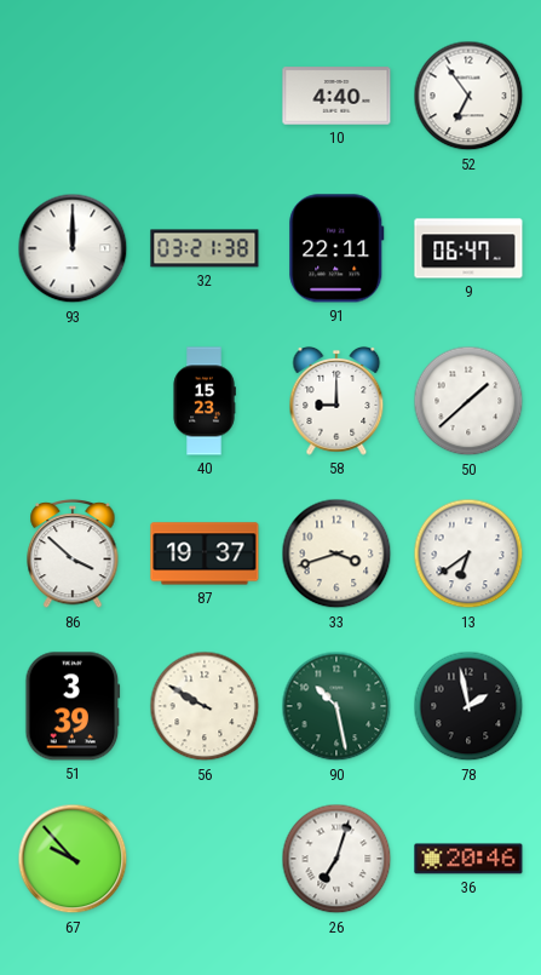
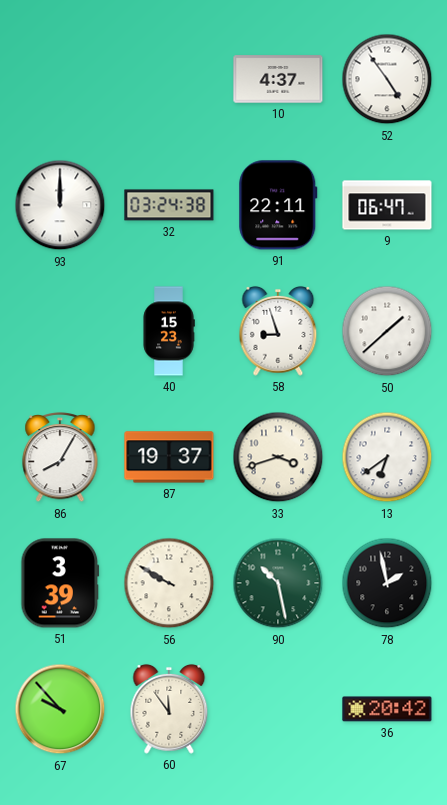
10: 4:40 -> 4:37 (278, 79)
52: 6:54 -> 4:54 (387, 79)
32: 03:21 -> 03:24 (169, 205)
58: 9:00 -> 8:57 (278, 331)
86: 3:52 -> 8:05 (60, 458)
60: none -> 11:54 (169, 709)
26: 7:03 -> none (336, 859)
36: 20:46 -> 20:42 (387, 709)
